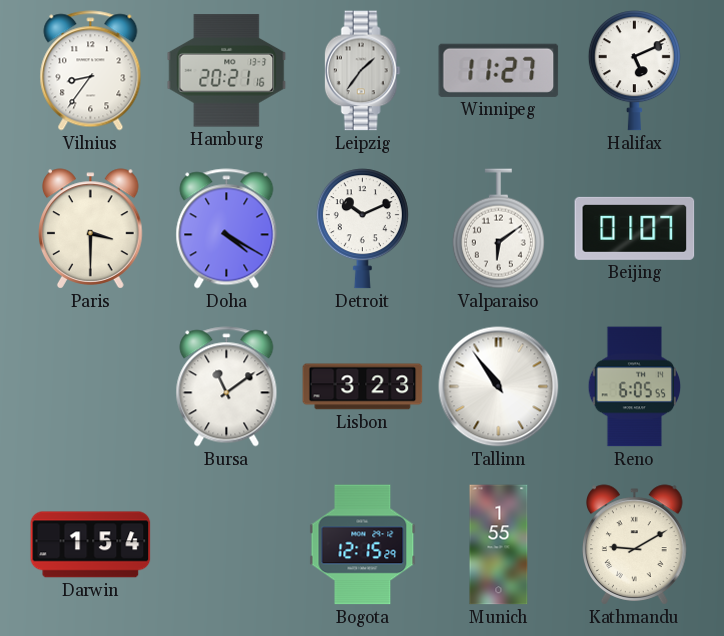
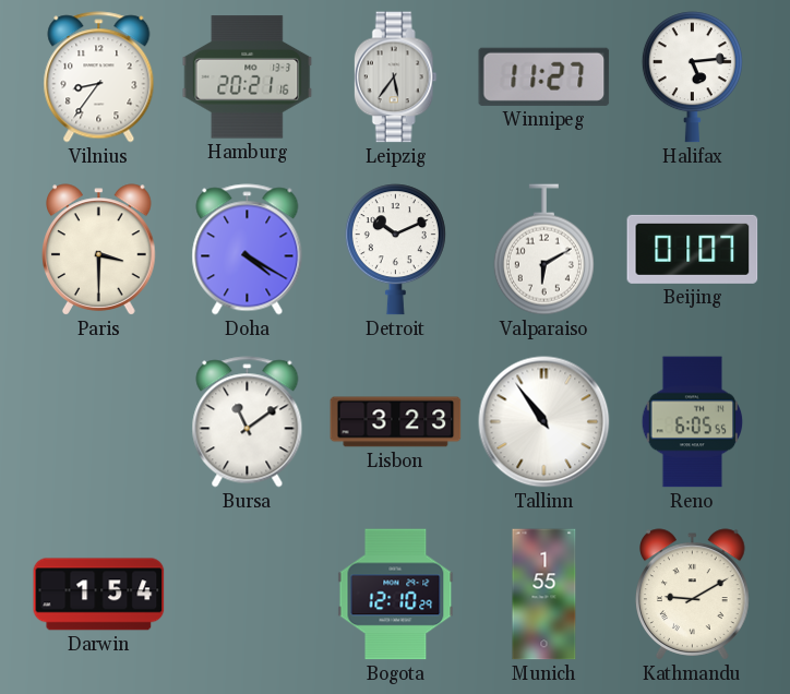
Leipzig: 1:36 -> 5:36 (395, 77)
Halifax: 5:11 -> 5:14 (692, 77)
Valparaiso: 6:09 -> 6:10 (543, 250)
Bogota: 12:15 -> 12:10 (396, 595)
